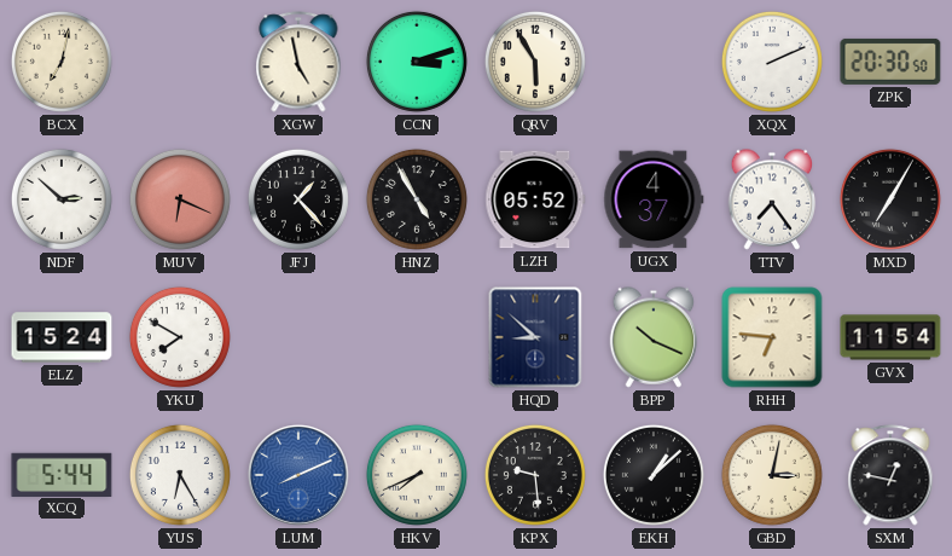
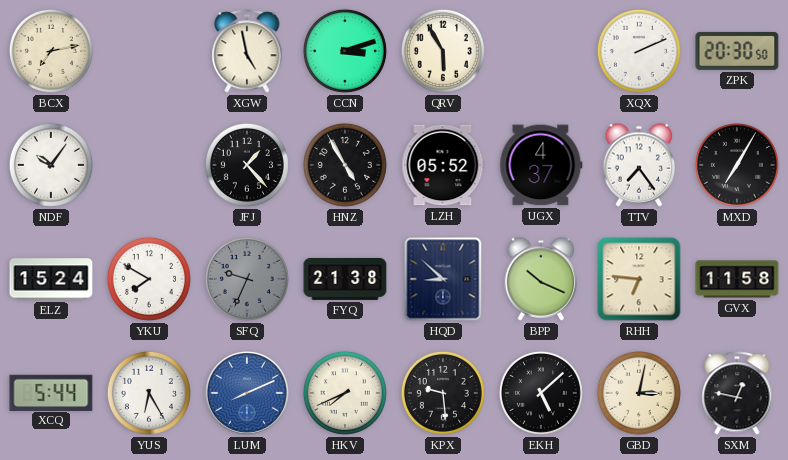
BCX: 7:02 -> 7:13 (51, 51)
NDF: 2:52 -> 10:06 (51, 165)
MUV: 6:19 -> none (180, 199)
SFQ: none -> 9:34 (247, 279)
FYQ: none -> 21:38 (345, 279)
GVX: 11:54 -> 11:58 (737, 279)
EKH: 1:08 -> 5:08 (541, 393)
